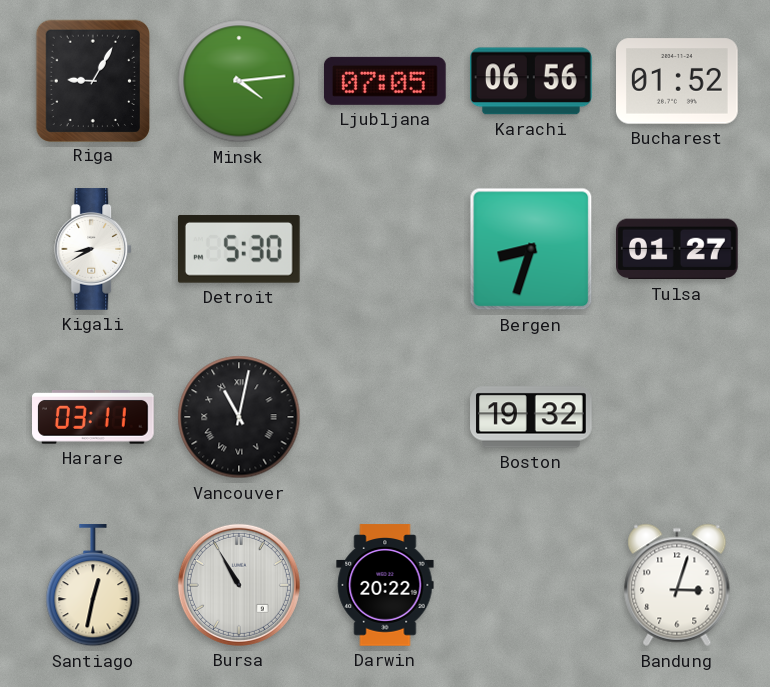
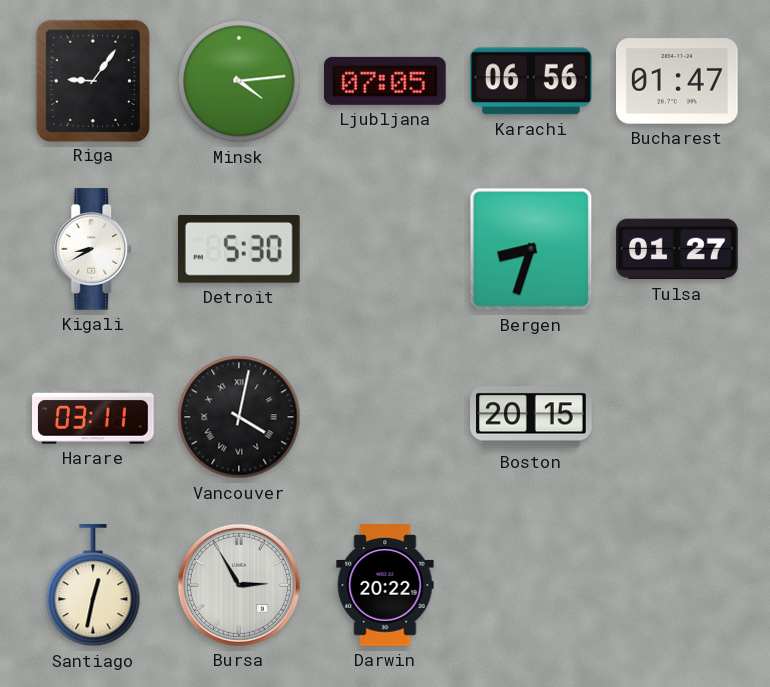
Riga: 9:05 -> 9:06 (92, 80)
Bucharest: 01:52 -> 01:47 (678, 81)
Vancouver: 11:02 -> 4:02 (239, 417)
Boston: 19:32 -> 20:15 (531, 417)
Bursa: 10:55 -> 2:55 (239, 585)
Bandung: 3:03 -> none (677, 585)
